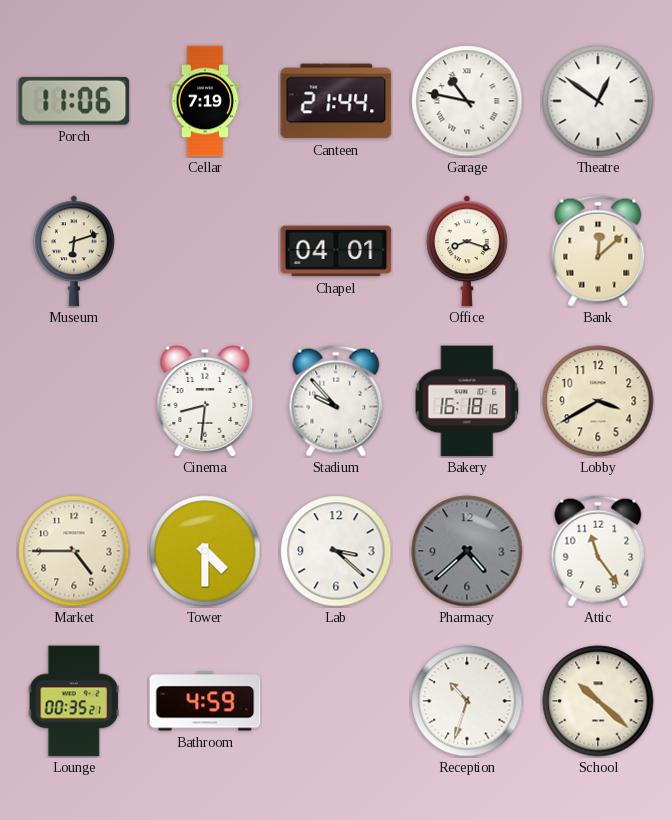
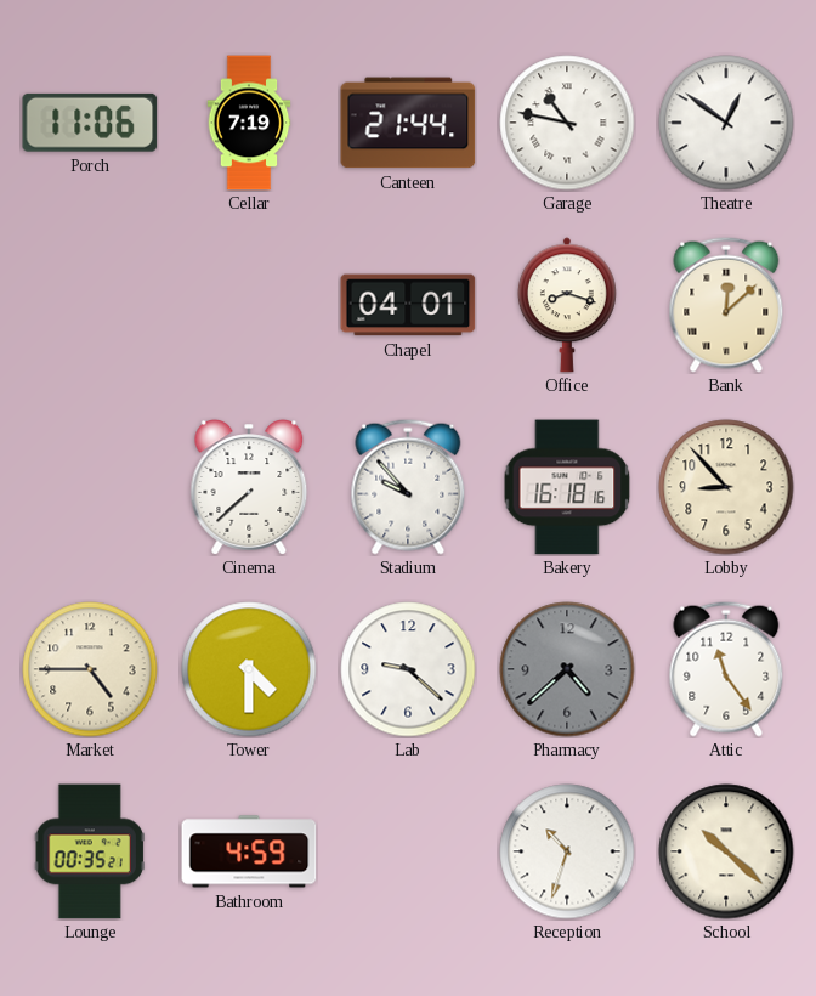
Museum: 6:12 -> none (74, 251)
Cinema: 8:31 -> 7:38 (249, 487)
Lobby: 3:40 -> 8:53 (726, 487)
Lab: 3:22 -> 9:22 (408, 669)
